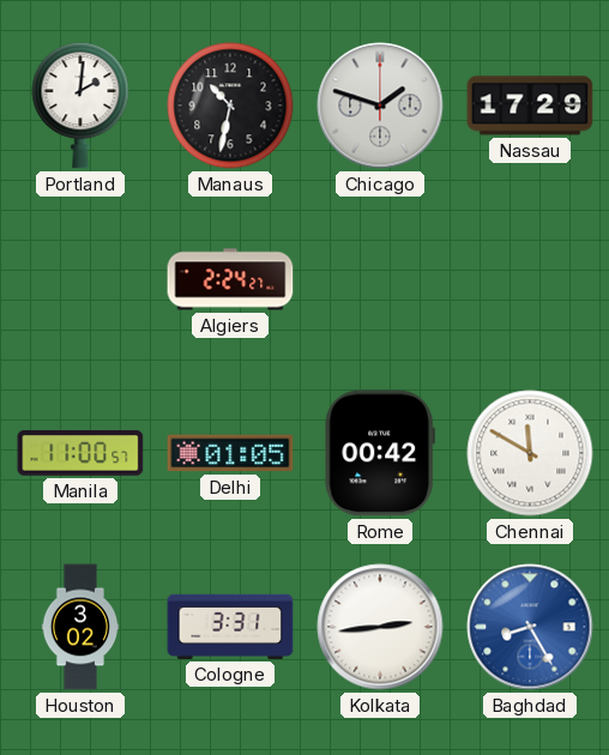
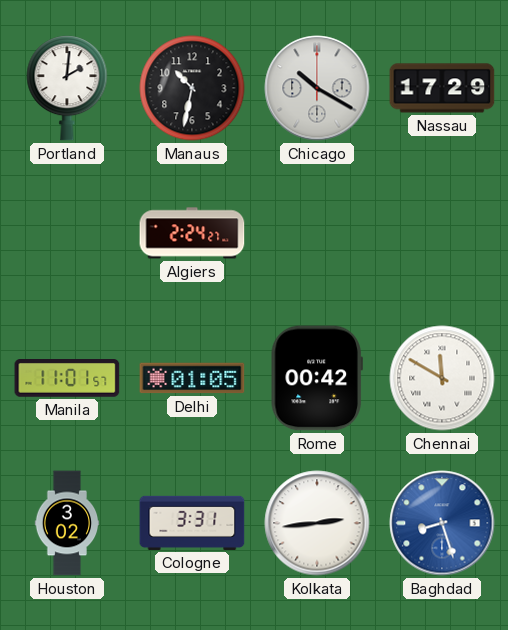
Chicago: 1:48 -> 10:20 (317, 88)
Manila: 11:00 -> 11:01 (67, 379)
Baghdad: 8:25 -> 8:27 (442, 523)
